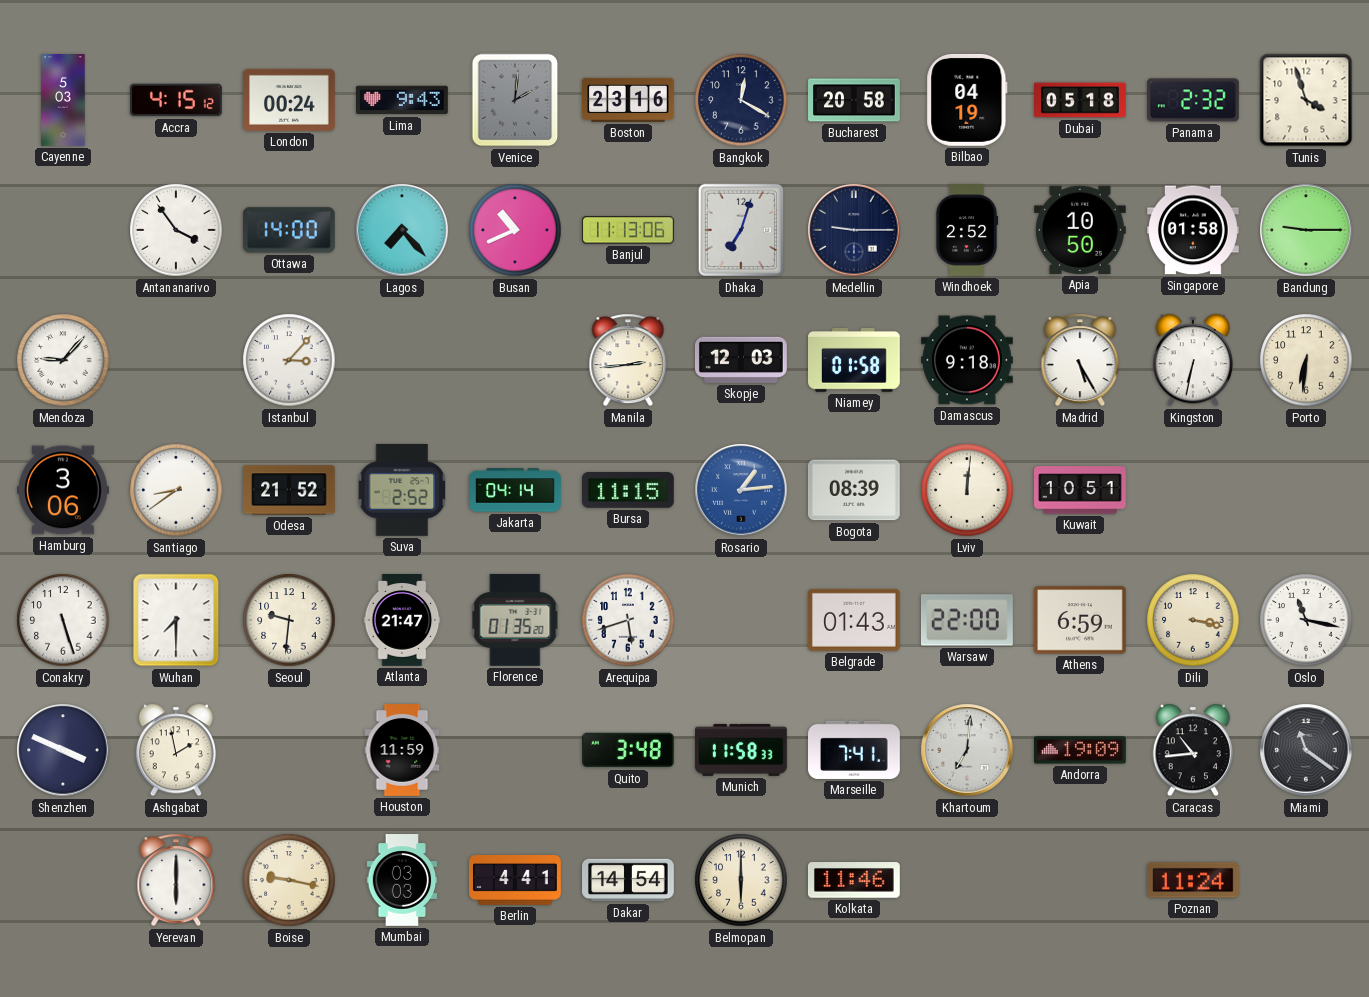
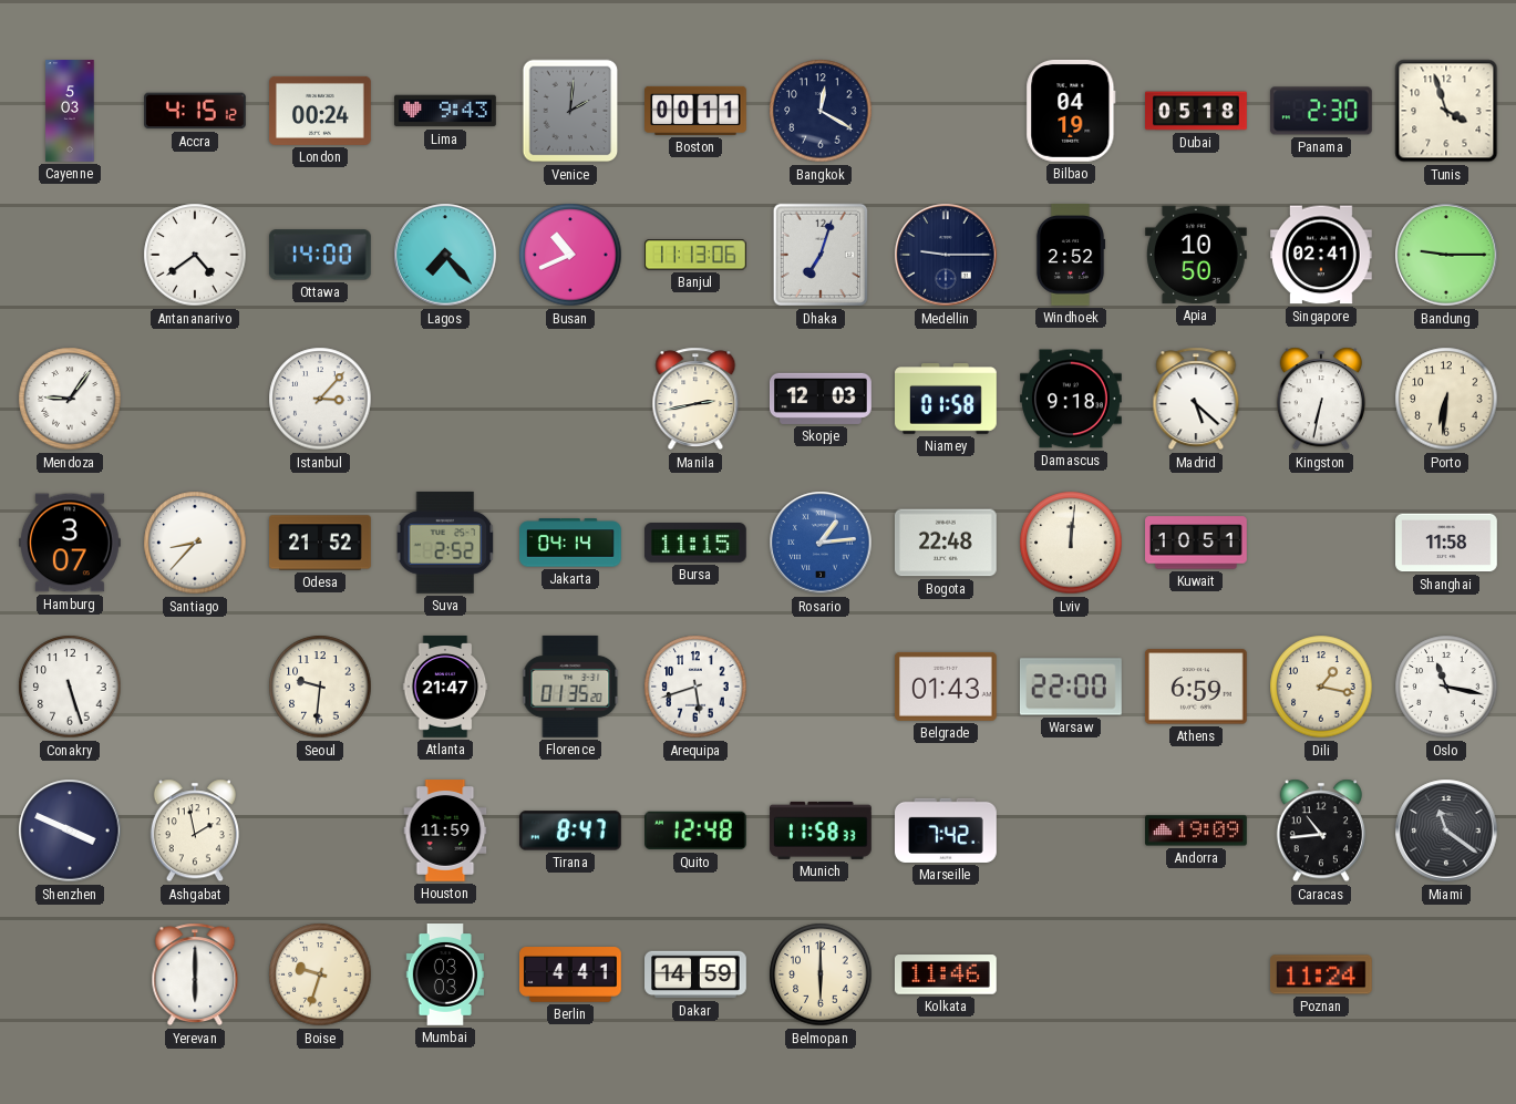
Boston: 23:16 -> 00:11 (697, 111)
Bucharest: 20:58 -> none (855, 100)
Panama: 2:32 -> 2:30 (1321, 111)
Antananarivo: 3:54 -> 4:39 (195, 255)
Singapore: 01:58 -> 02:41 (1322, 255)
Mendoza: 9:07 -> 9:06 (70, 399)
Manila: 2:44 -> 2:43 (695, 399)
Madrid: 5:25 -> 5:22 (1196, 399)
Hamburg: 3:06 -> 3:07 (71, 543)
Santiago: 8:39 -> 8:37 (195, 543)
Bogota: 08:39 -> 22:48 (946, 543)
Shanghai: none -> 11:58 (1447, 543)
Wuhan: 7:30 -> none (176, 620)
Dili: 3:17 -> 1:17 (1321, 687)
Tirana: none -> 8:47 (570, 830)
Quito: 3:48 -> 12:48 (697, 830)
Marseille: 7:41 -> 7:42 (947, 830)
Khartoum: 7:01 -> none (967, 750)
Boise: 9:17 -> 9:33 (320, 974)
Dakar: 14:54 -> 14:59 (697, 974)
